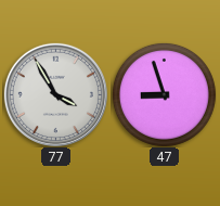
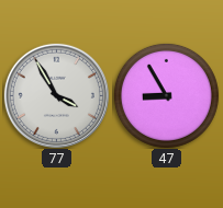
47: 8:57 -> 8:55 (166, 95)
